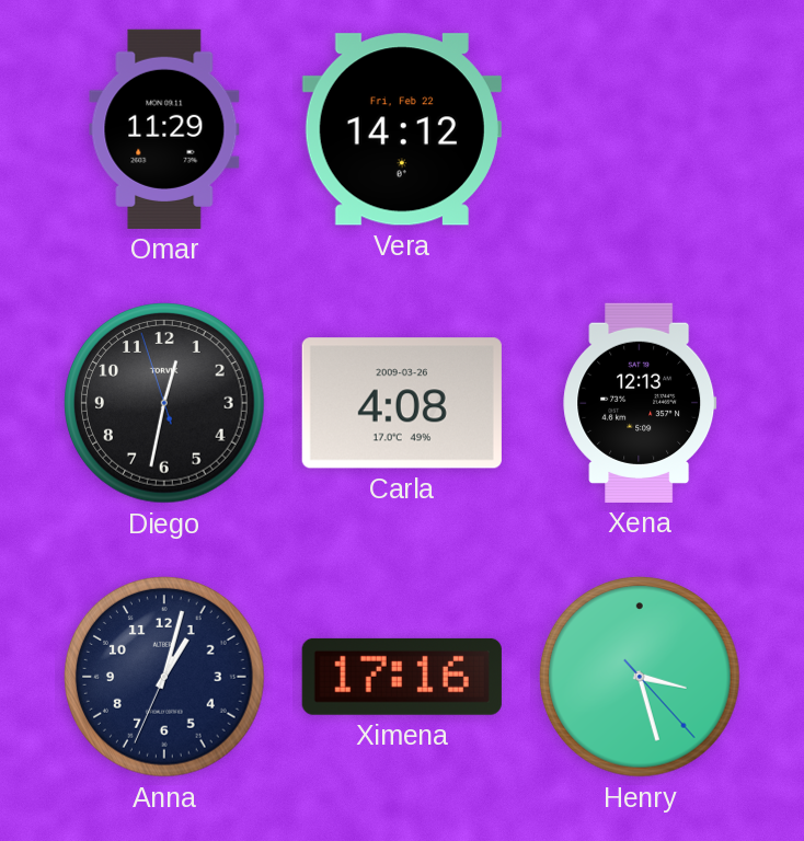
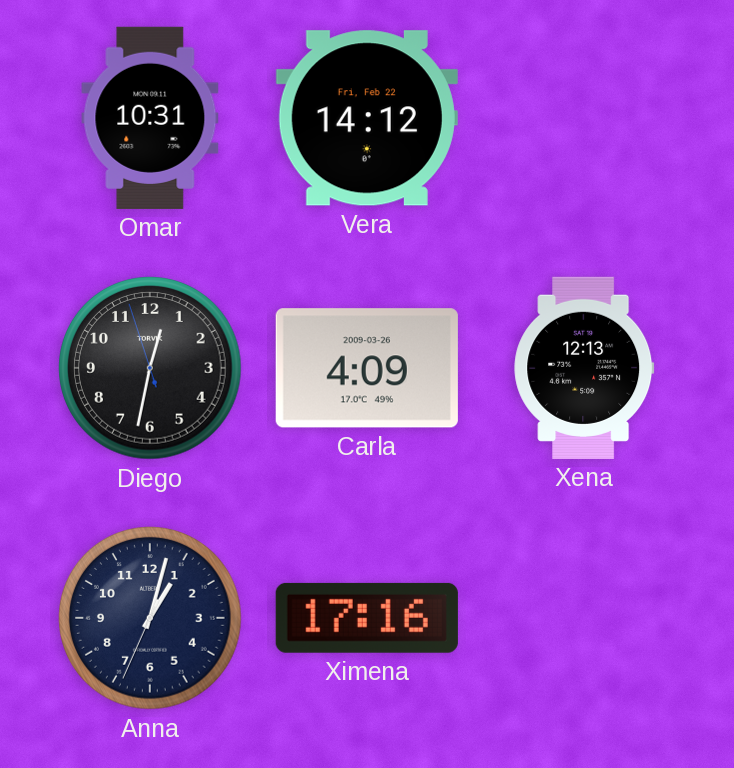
Omar: 11:29 -> 10:31 (150, 118)
Carla: 4:08 -> 4:09 (367, 368)
Henry: 3:27 -> none (640, 677)
